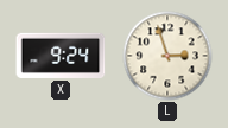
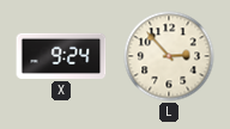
L: 2:57 -> 2:53 (169, 56)
